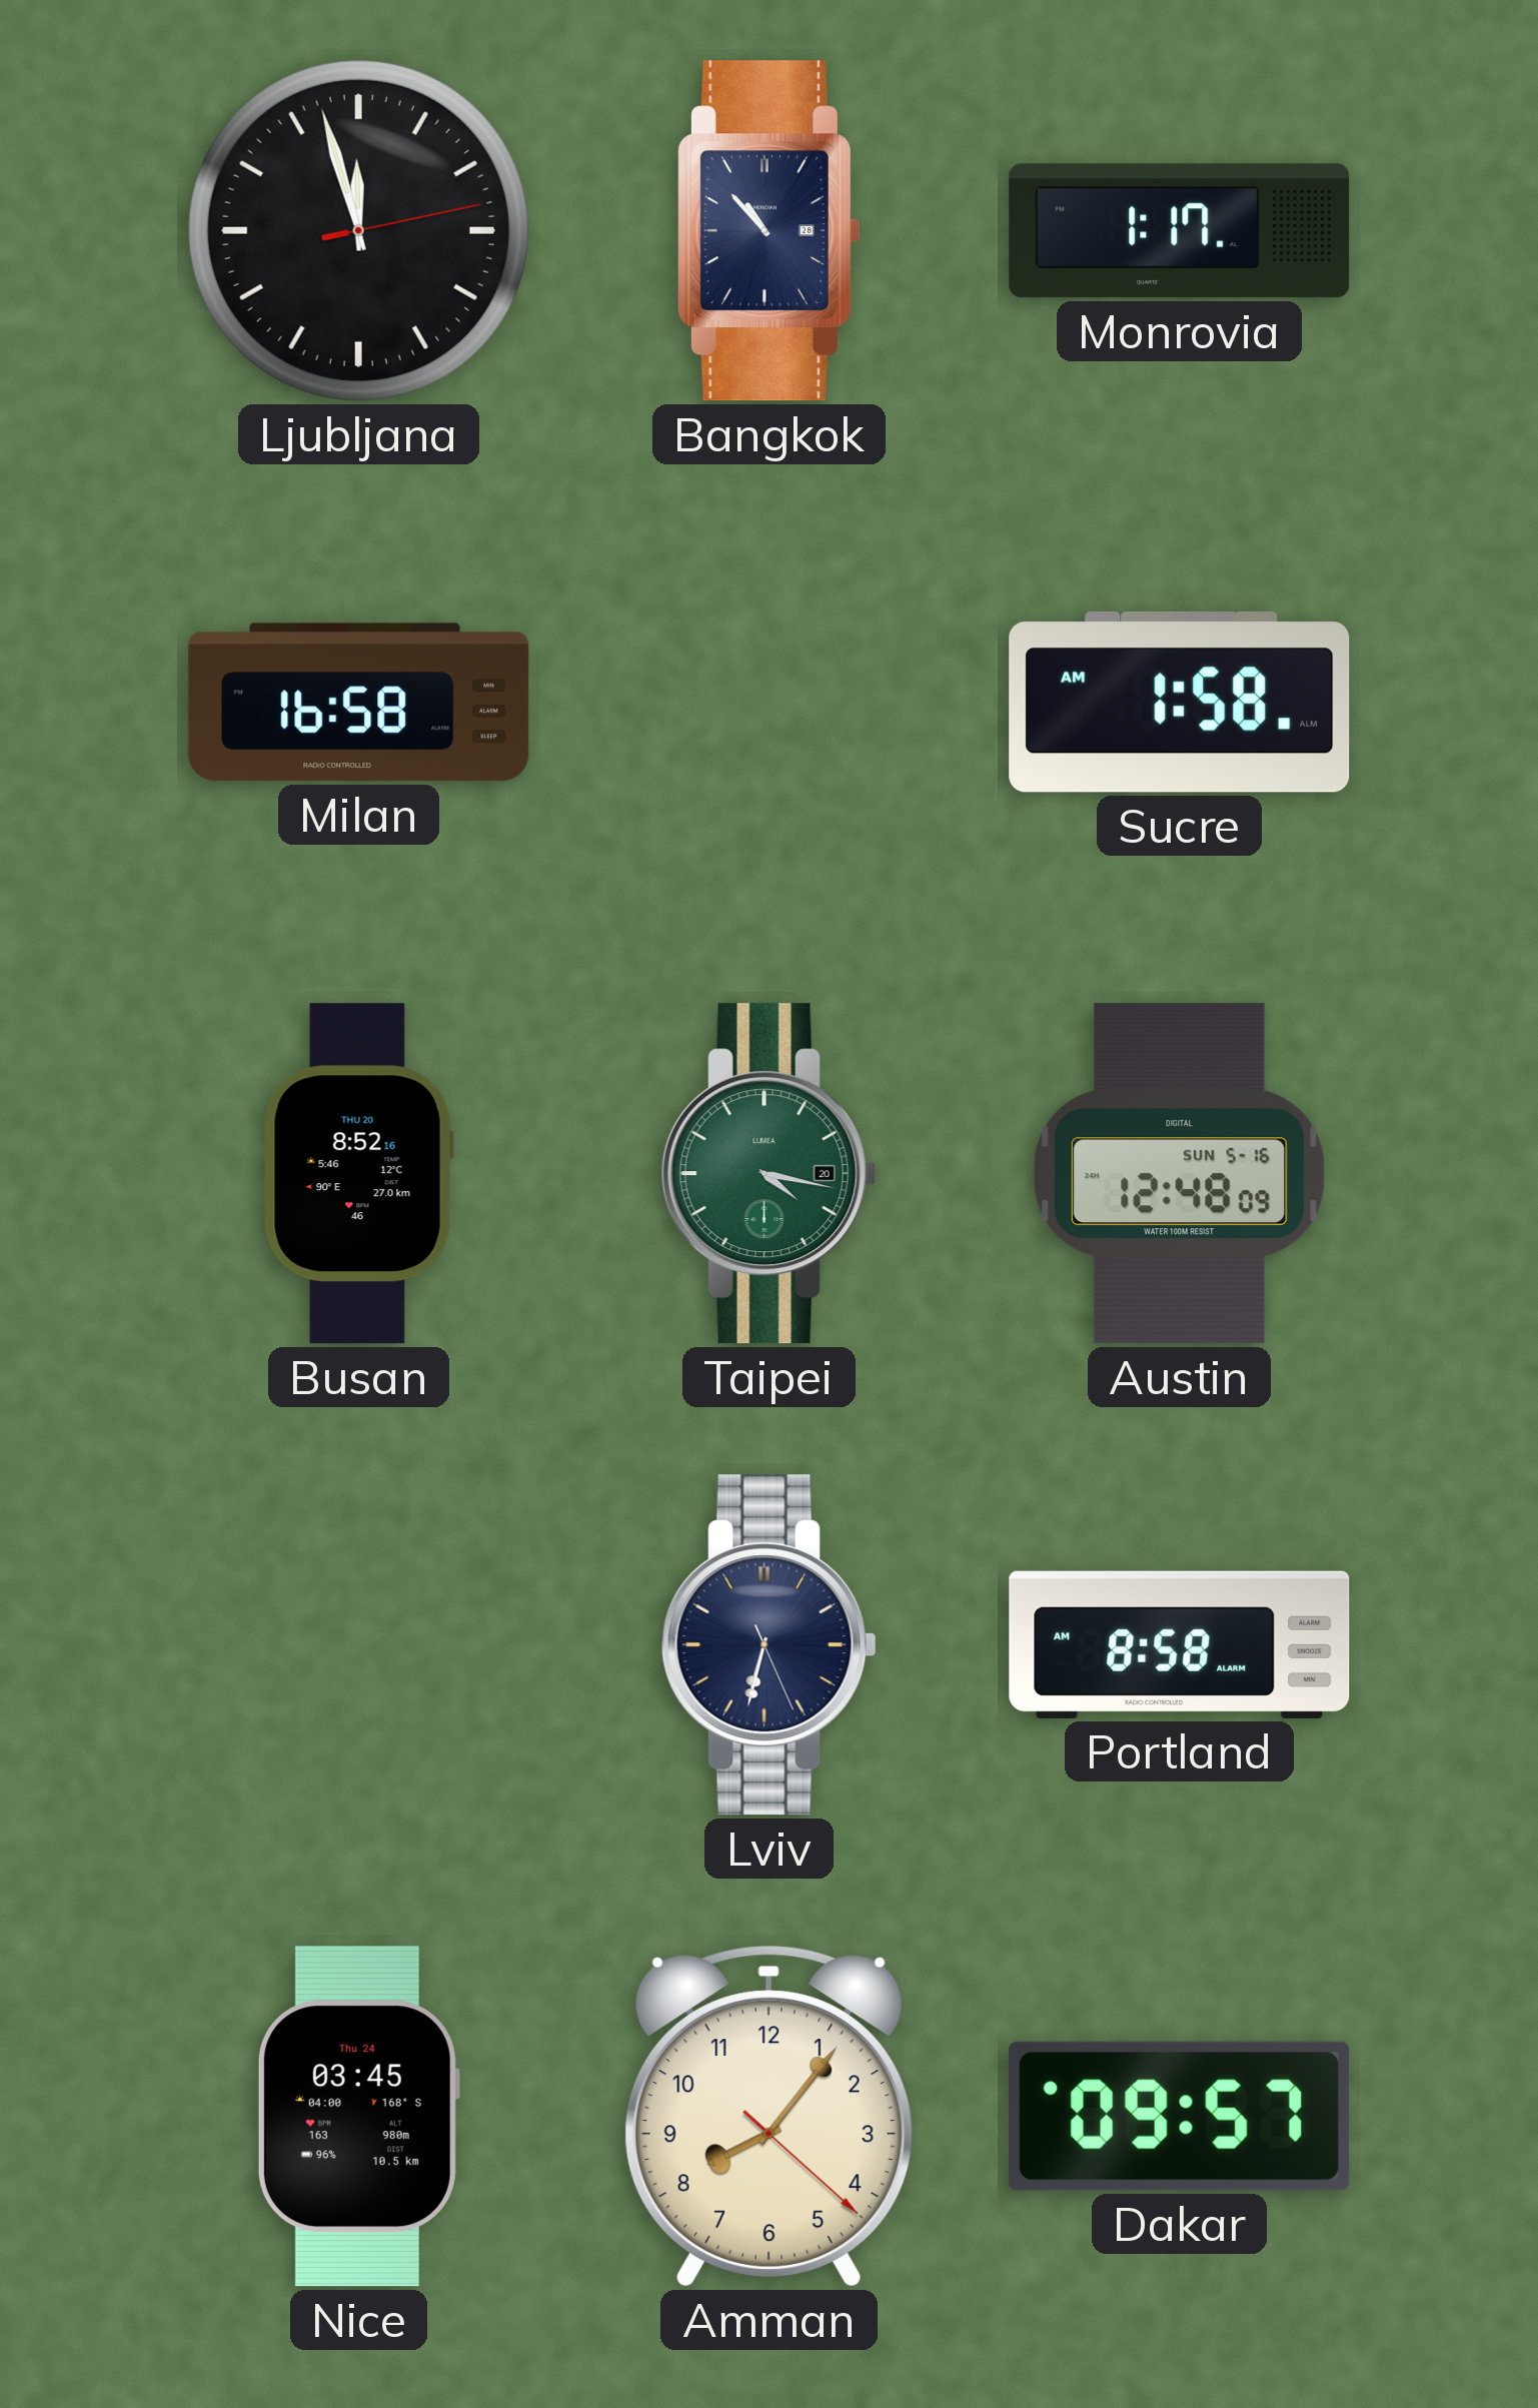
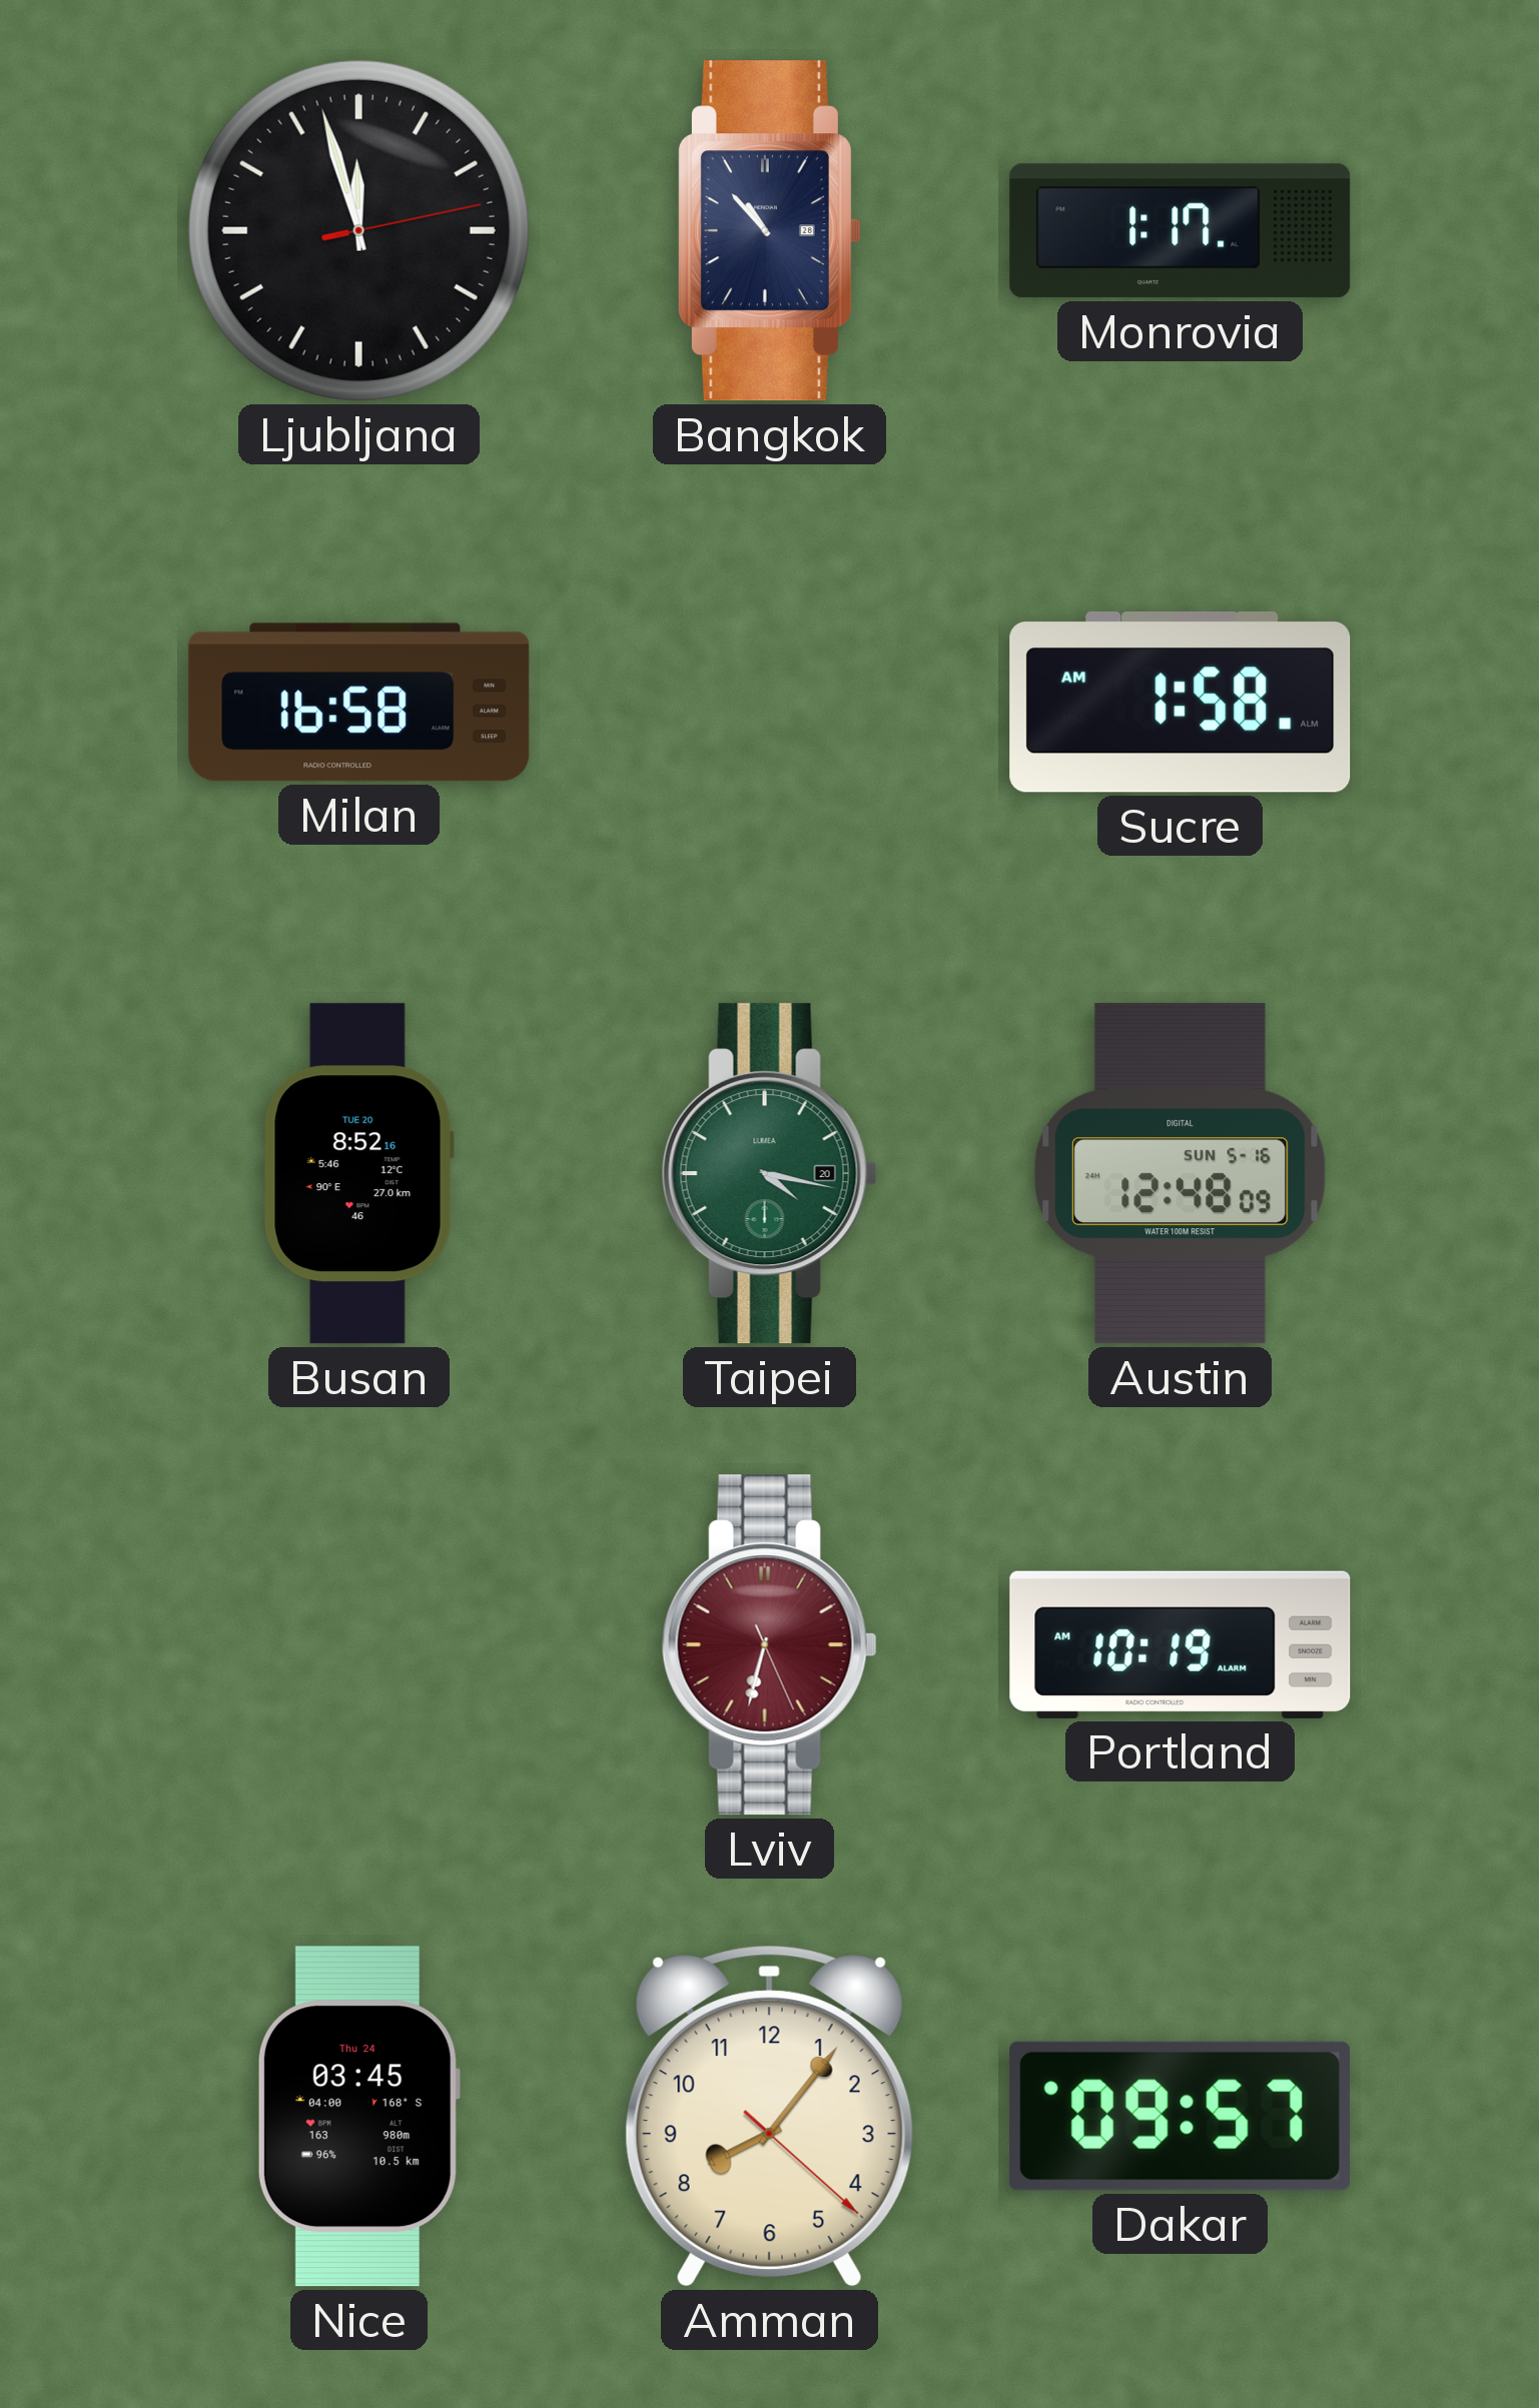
Busan date: THU 20 -> TUE 20 (358, 1174)
Lviv dial: navy -> burgundy (769, 1645)
Portland: 8:58 -> 10:19 (1181, 1644)
